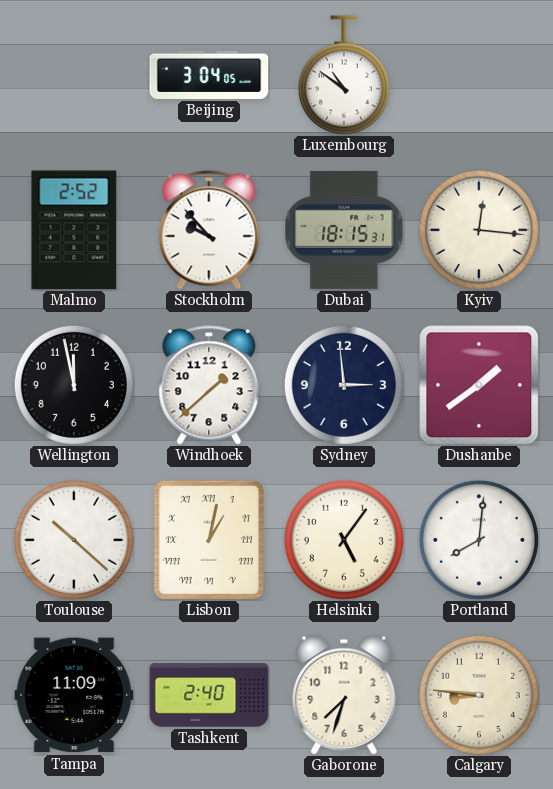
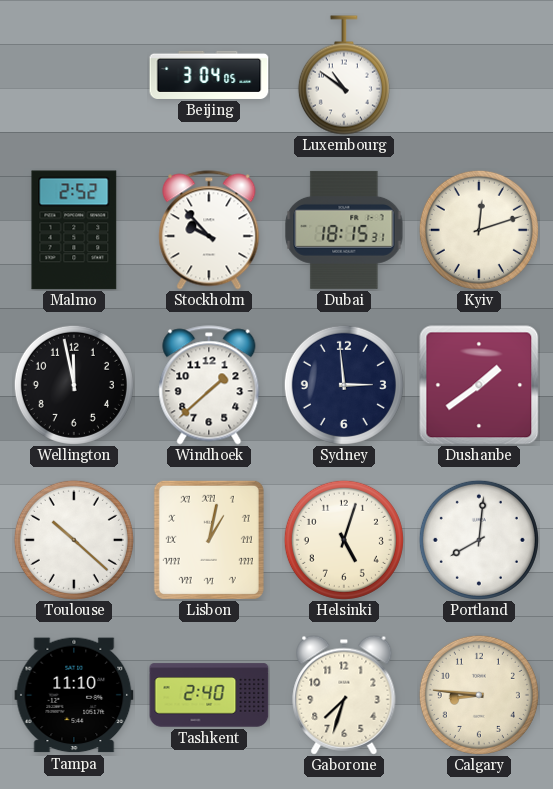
Kyiv: 12:16 -> 12:12 (479, 230)
Helsinki: 5:06 -> 5:03 (344, 540)
Tampa: 11:09 -> 11:10 (74, 695)
